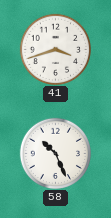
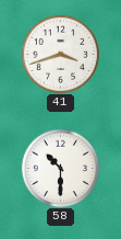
58: 10:26 -> 10:30 (60, 168)
